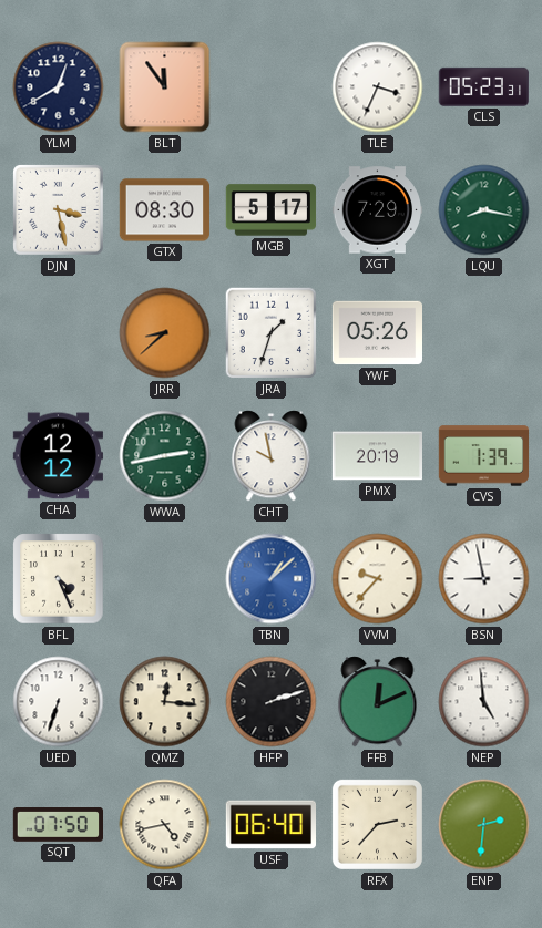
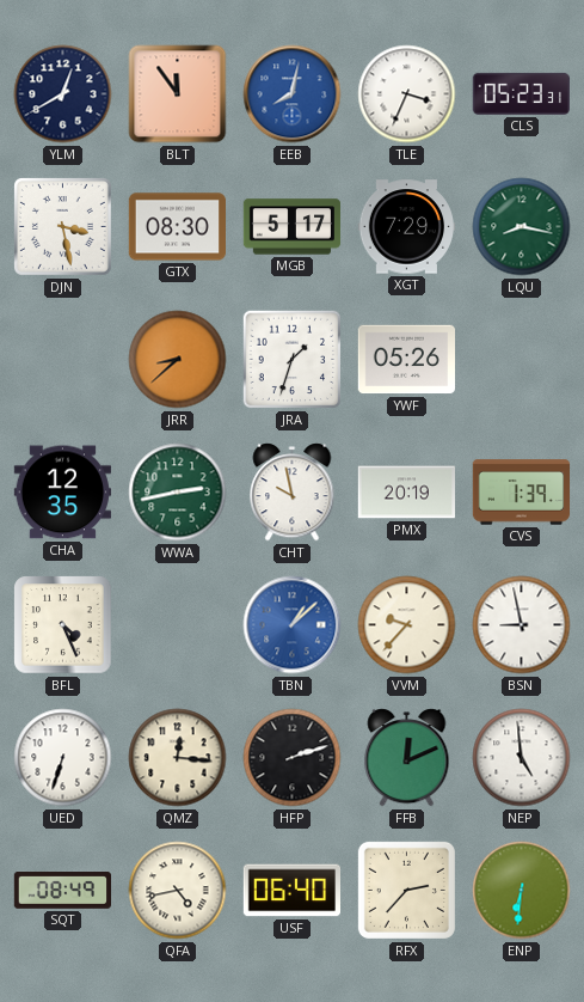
EEB: none -> 8:02 (293, 94)
CHA: 12:12 -> 12:35 (62, 493)
SQT: 07:50 -> 08:49 (62, 891)
ENP: 2:31 -> 6:31 (522, 891)
